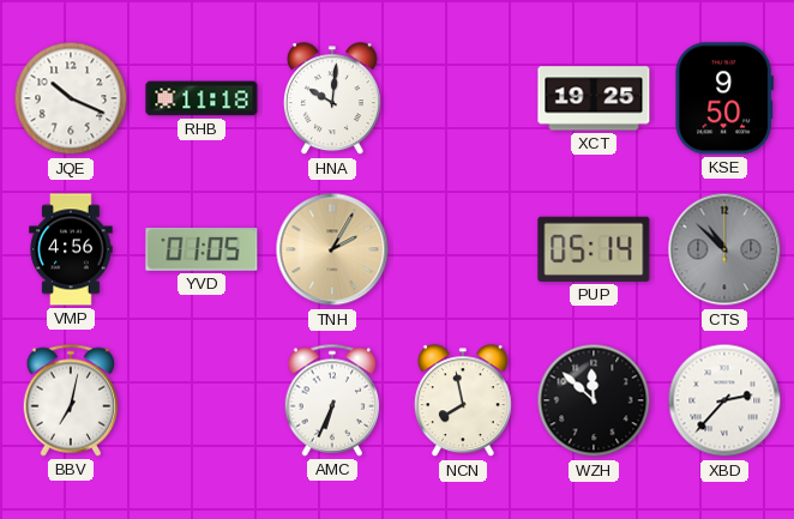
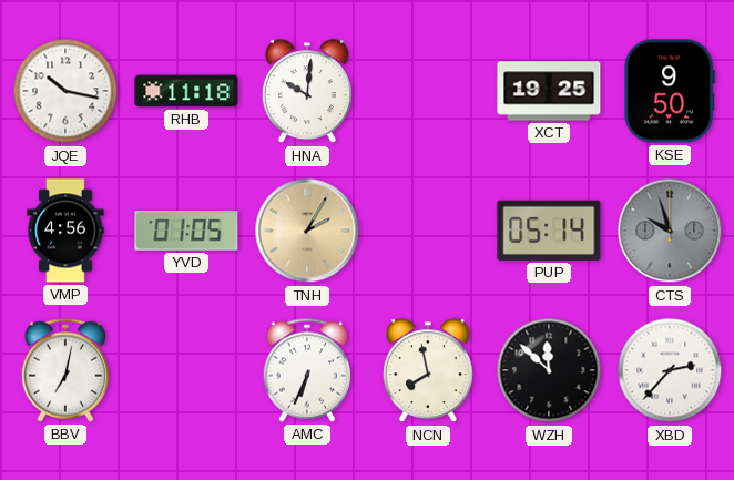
JQE: 10:19 -> 10:17 (65, 91)
CTS: 10:52 -> 9:57 (670, 231)
